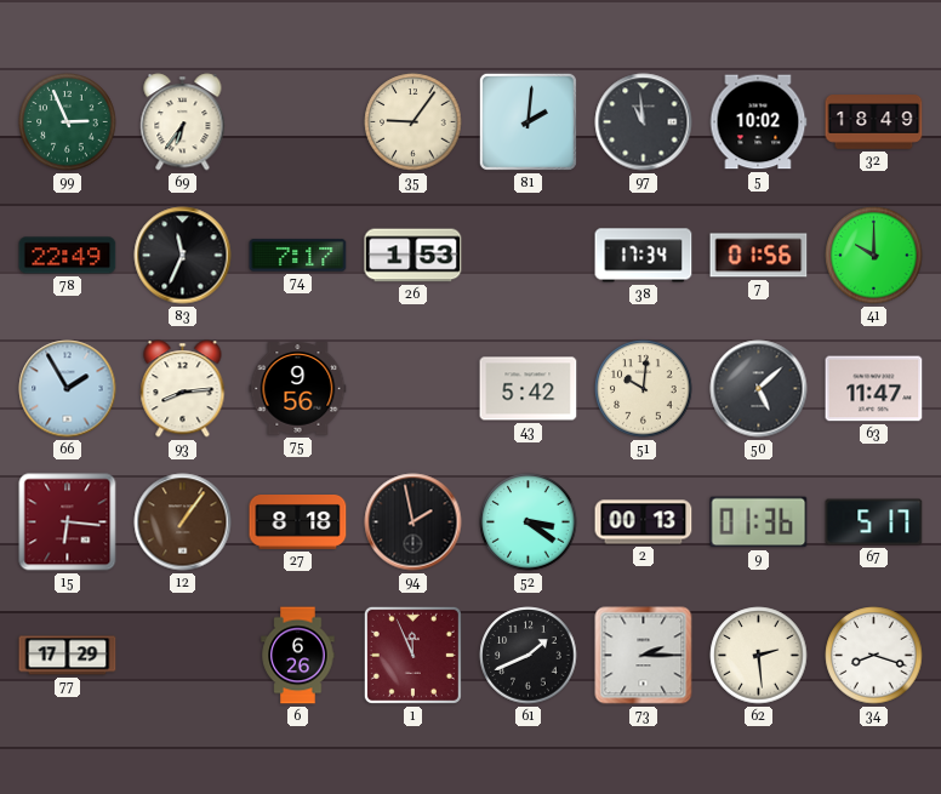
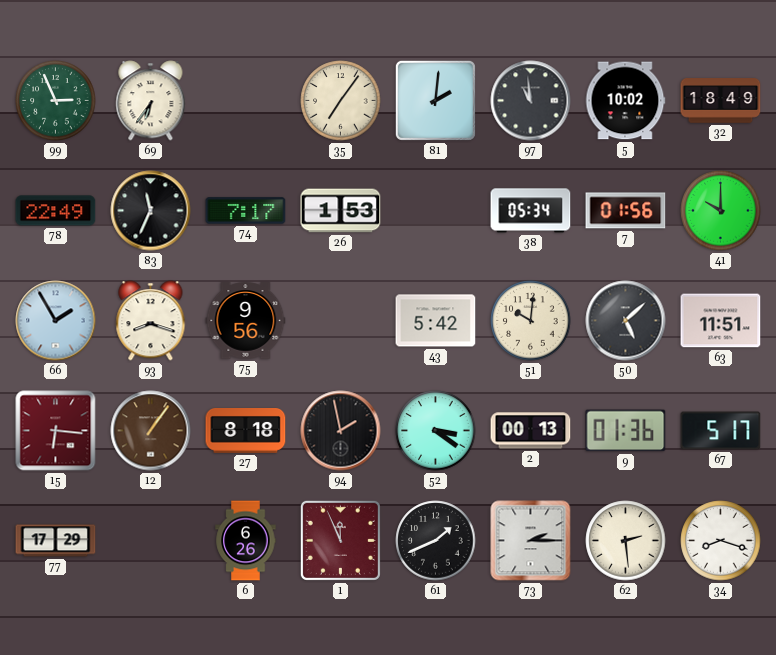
35: 9:06 -> 7:06 (341, 101)
38: 17:34 -> 05:34 (531, 211)
93: 8:14 -> 8:18 (151, 321)
63: 11:47 -> 11:51 (721, 321)
